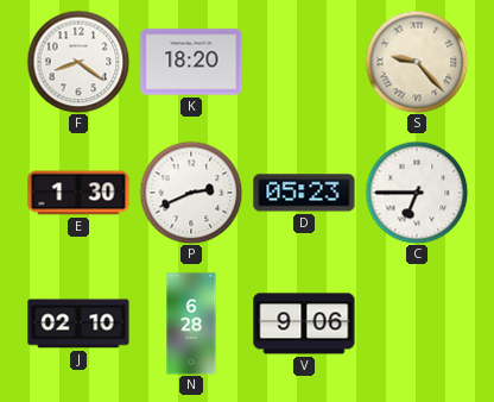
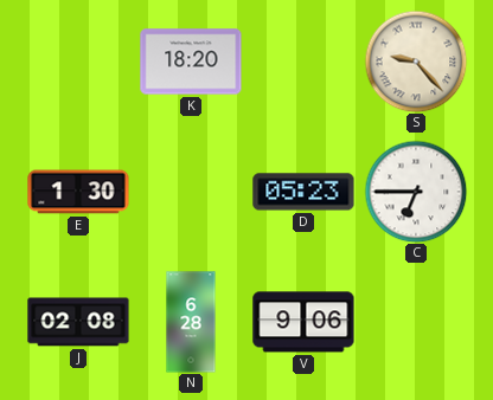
F: 8:21 -> none (78, 62)
P: 2:41 -> none (191, 193)
J: 02:10 -> 02:08 (78, 322)
